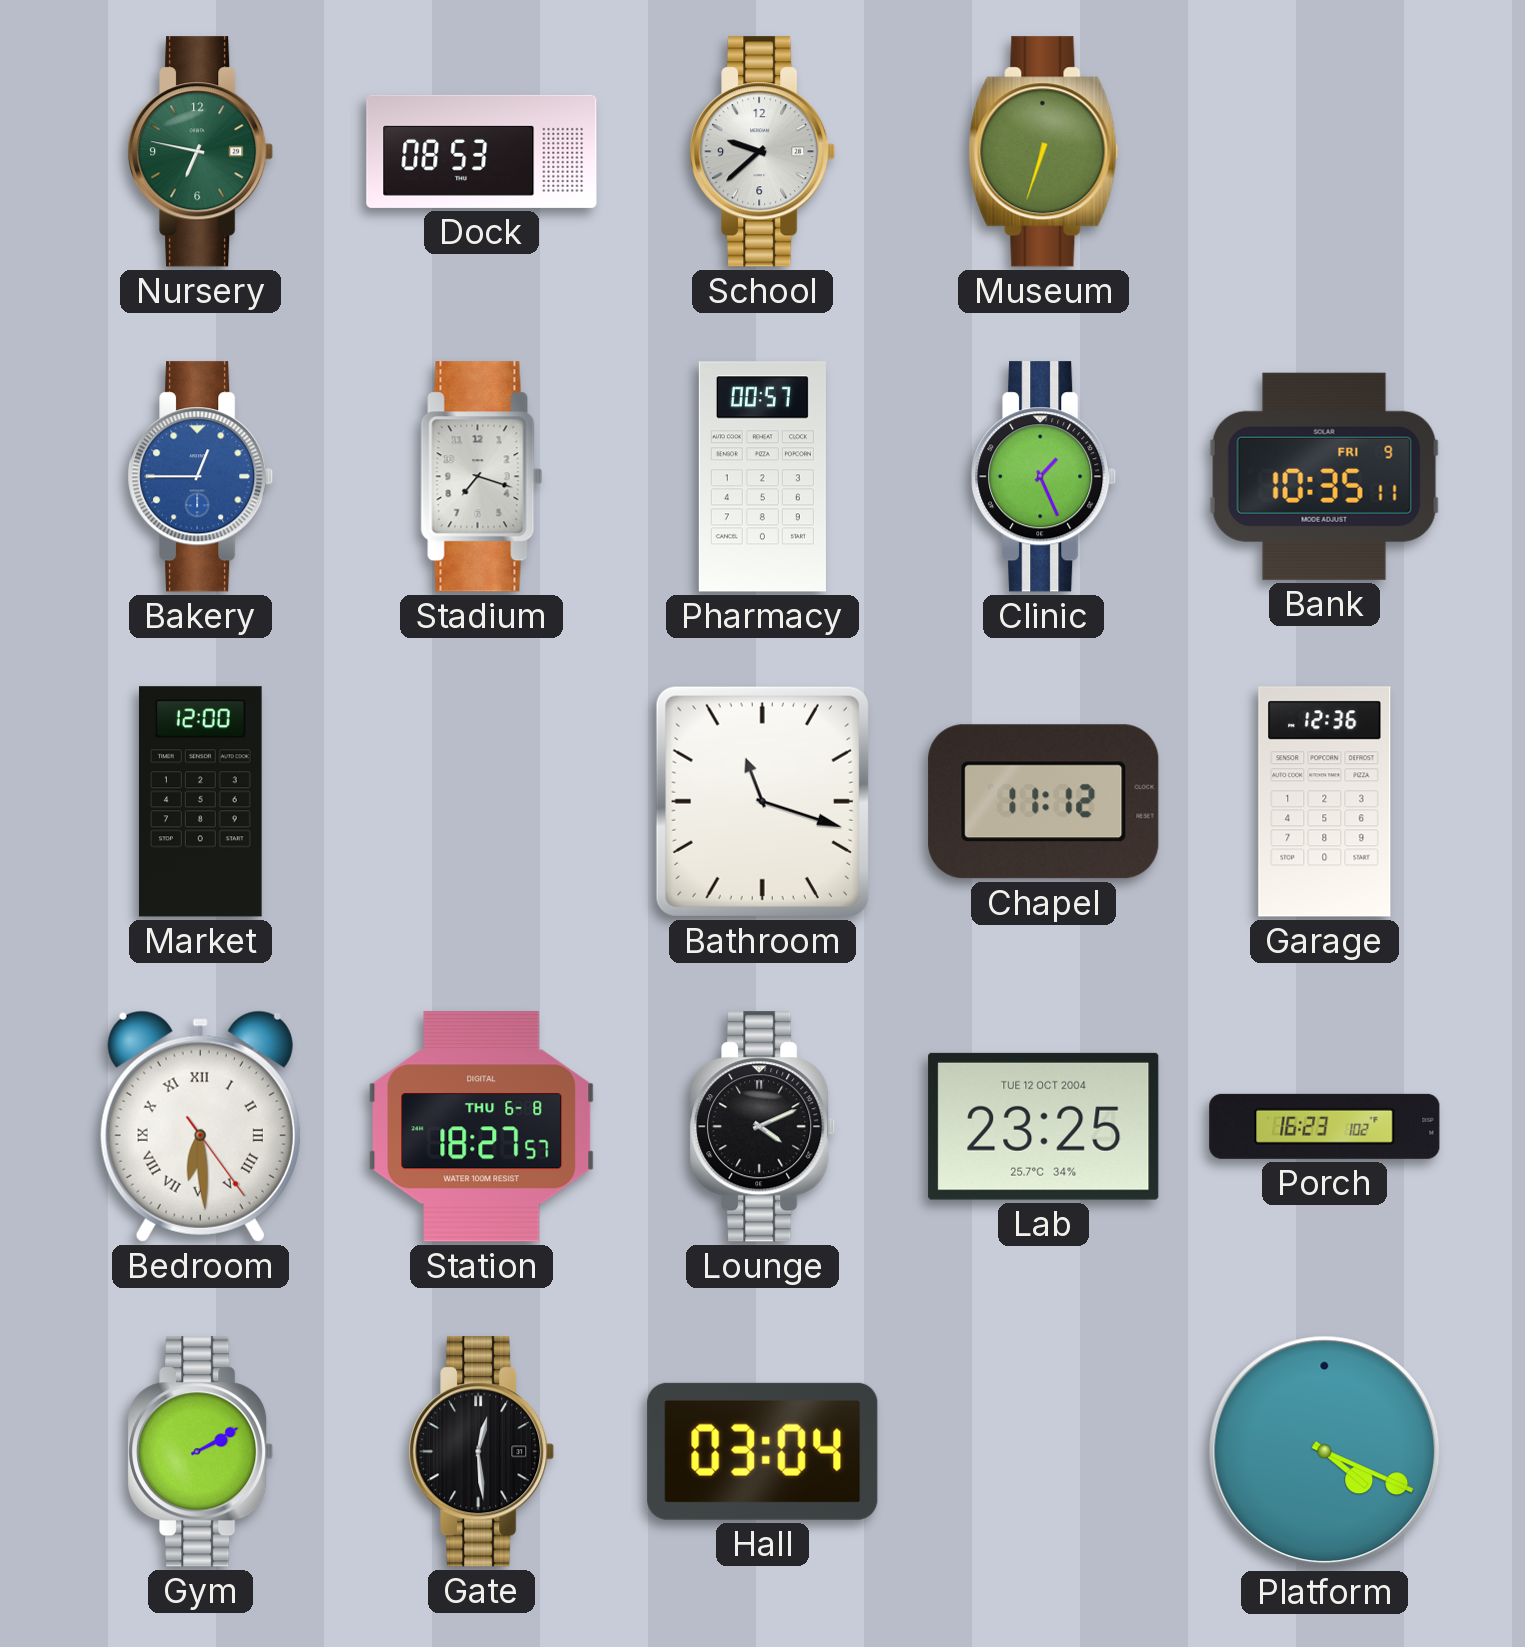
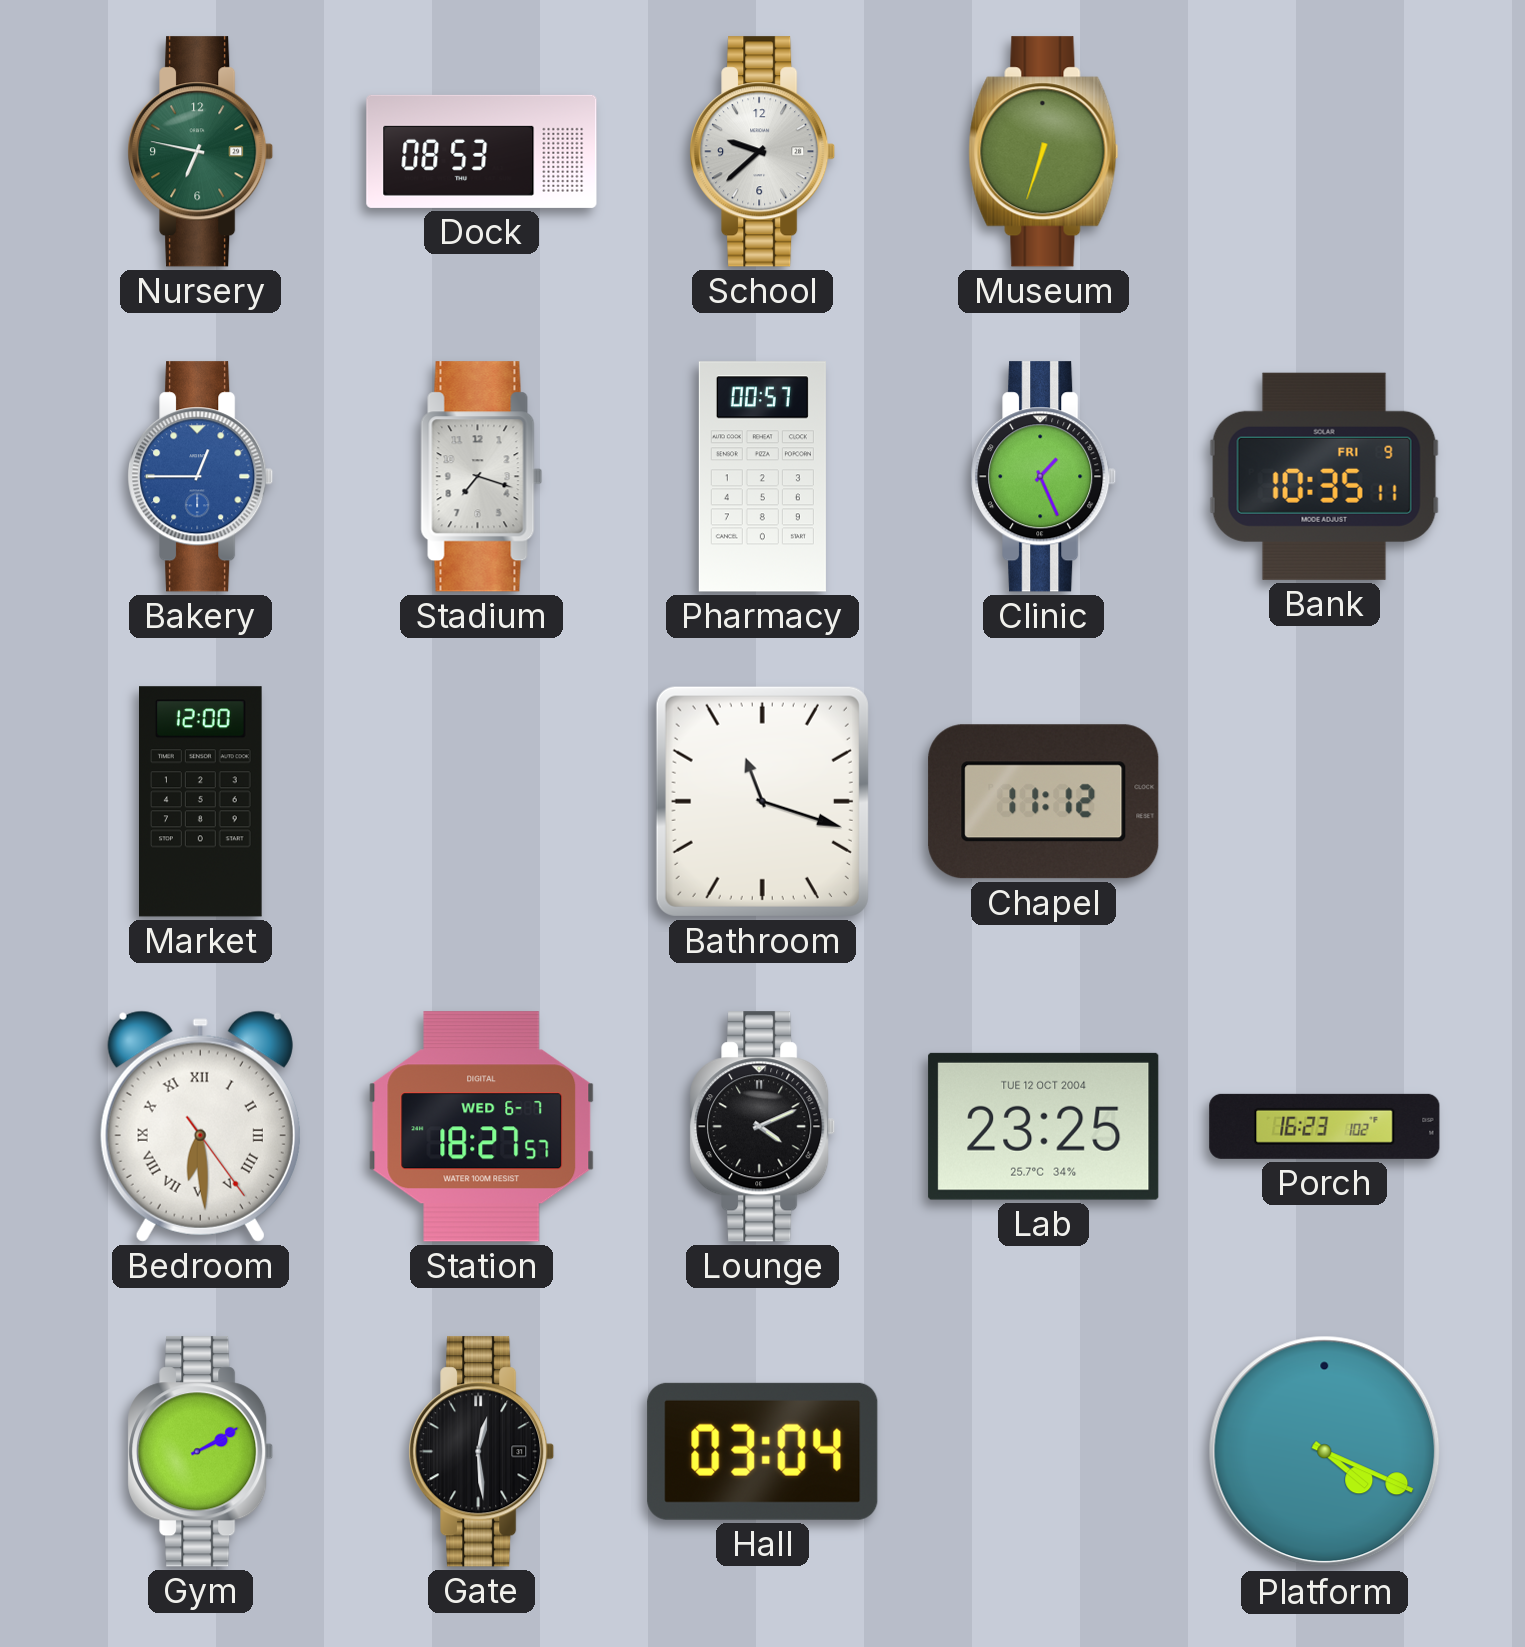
Garage: 12:36 -> none (1325, 802)
Station date: THU 6-8 -> WED 6-7 (482, 1127)
